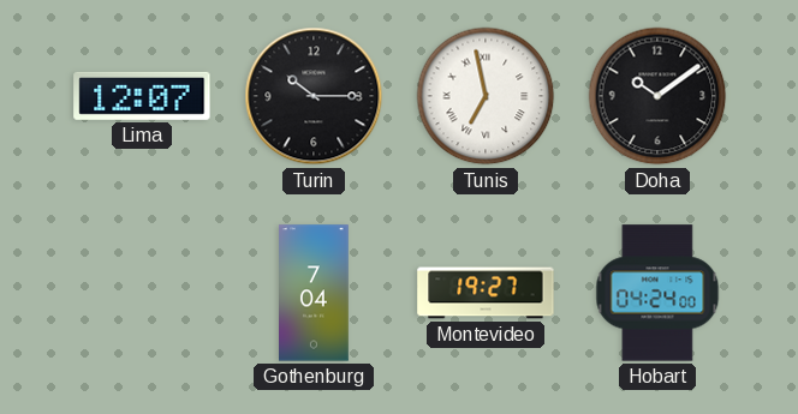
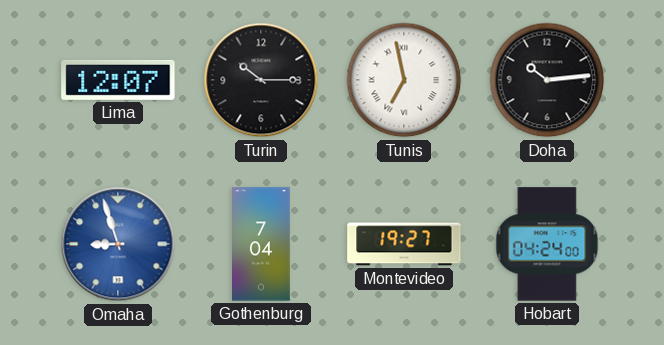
Doha: 10:09 -> 10:14 (547, 80)
Omaha: none -> 8:57 (118, 244)
